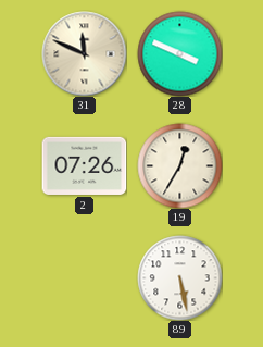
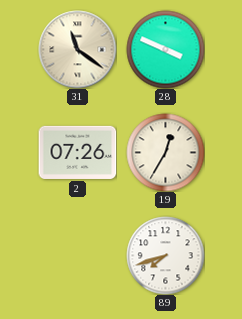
31: 11:49 -> 11:21 (77, 49)
89: 5:28 -> 7:42 (165, 255)
